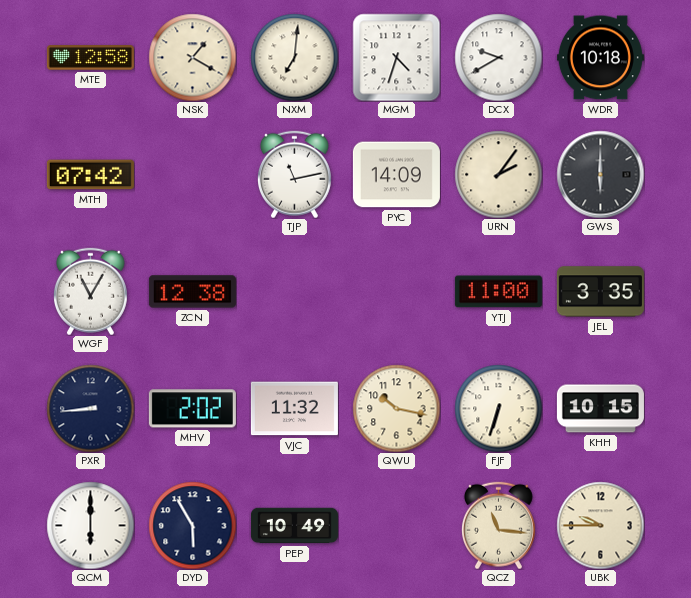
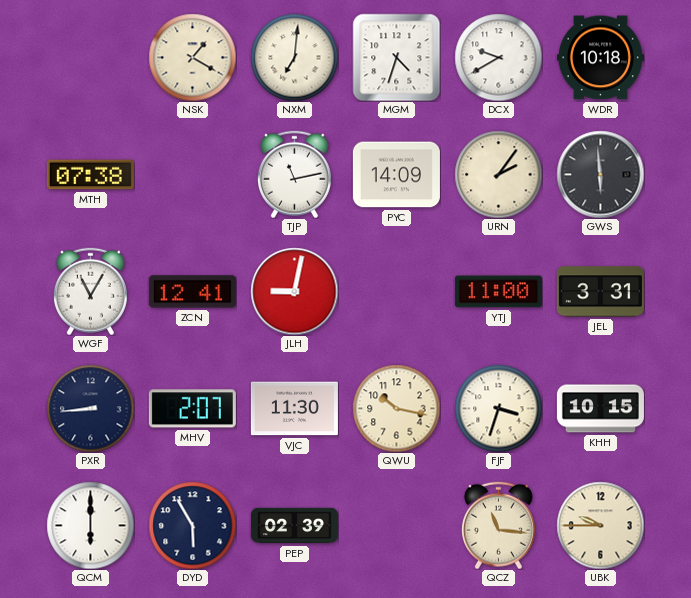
MTE: 12:58 -> none (90, 58)
MTH: 07:42 -> 07:38 (90, 175)
GWS: 6:00 -> 5:59 (600, 174)
ZCN: 12:38 -> 12:41 (192, 292)
JLH: none -> 9:02 (294, 291)
JEL: 3:35 -> 3:31 (600, 292)
MHV: 2:02 -> 2:07 (192, 409)
VJC: 11:32 -> 11:30 (294, 409)
FJF: 6:33 -> 3:33 (498, 408)
PEP: 10:49 -> 02:39 (294, 526)
